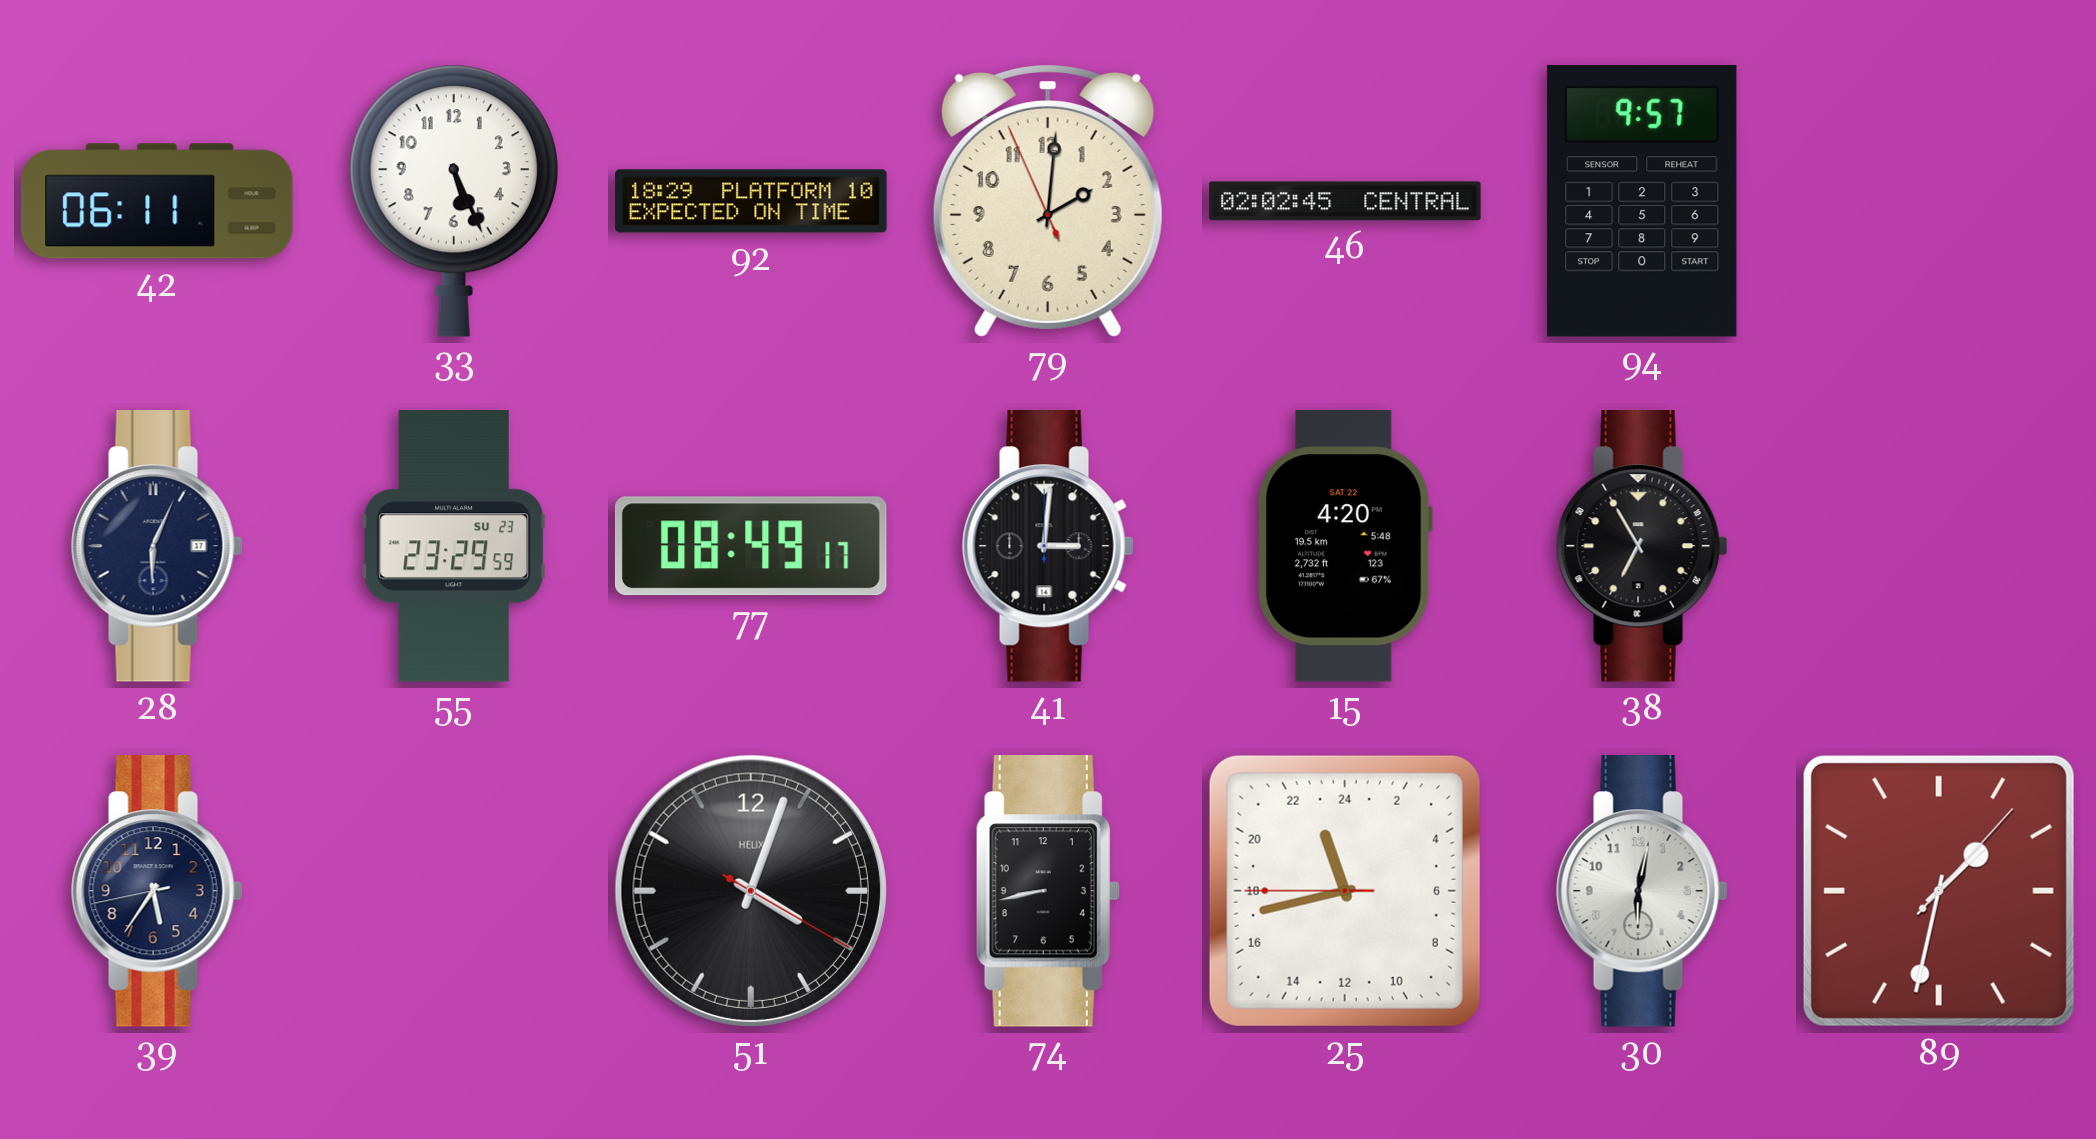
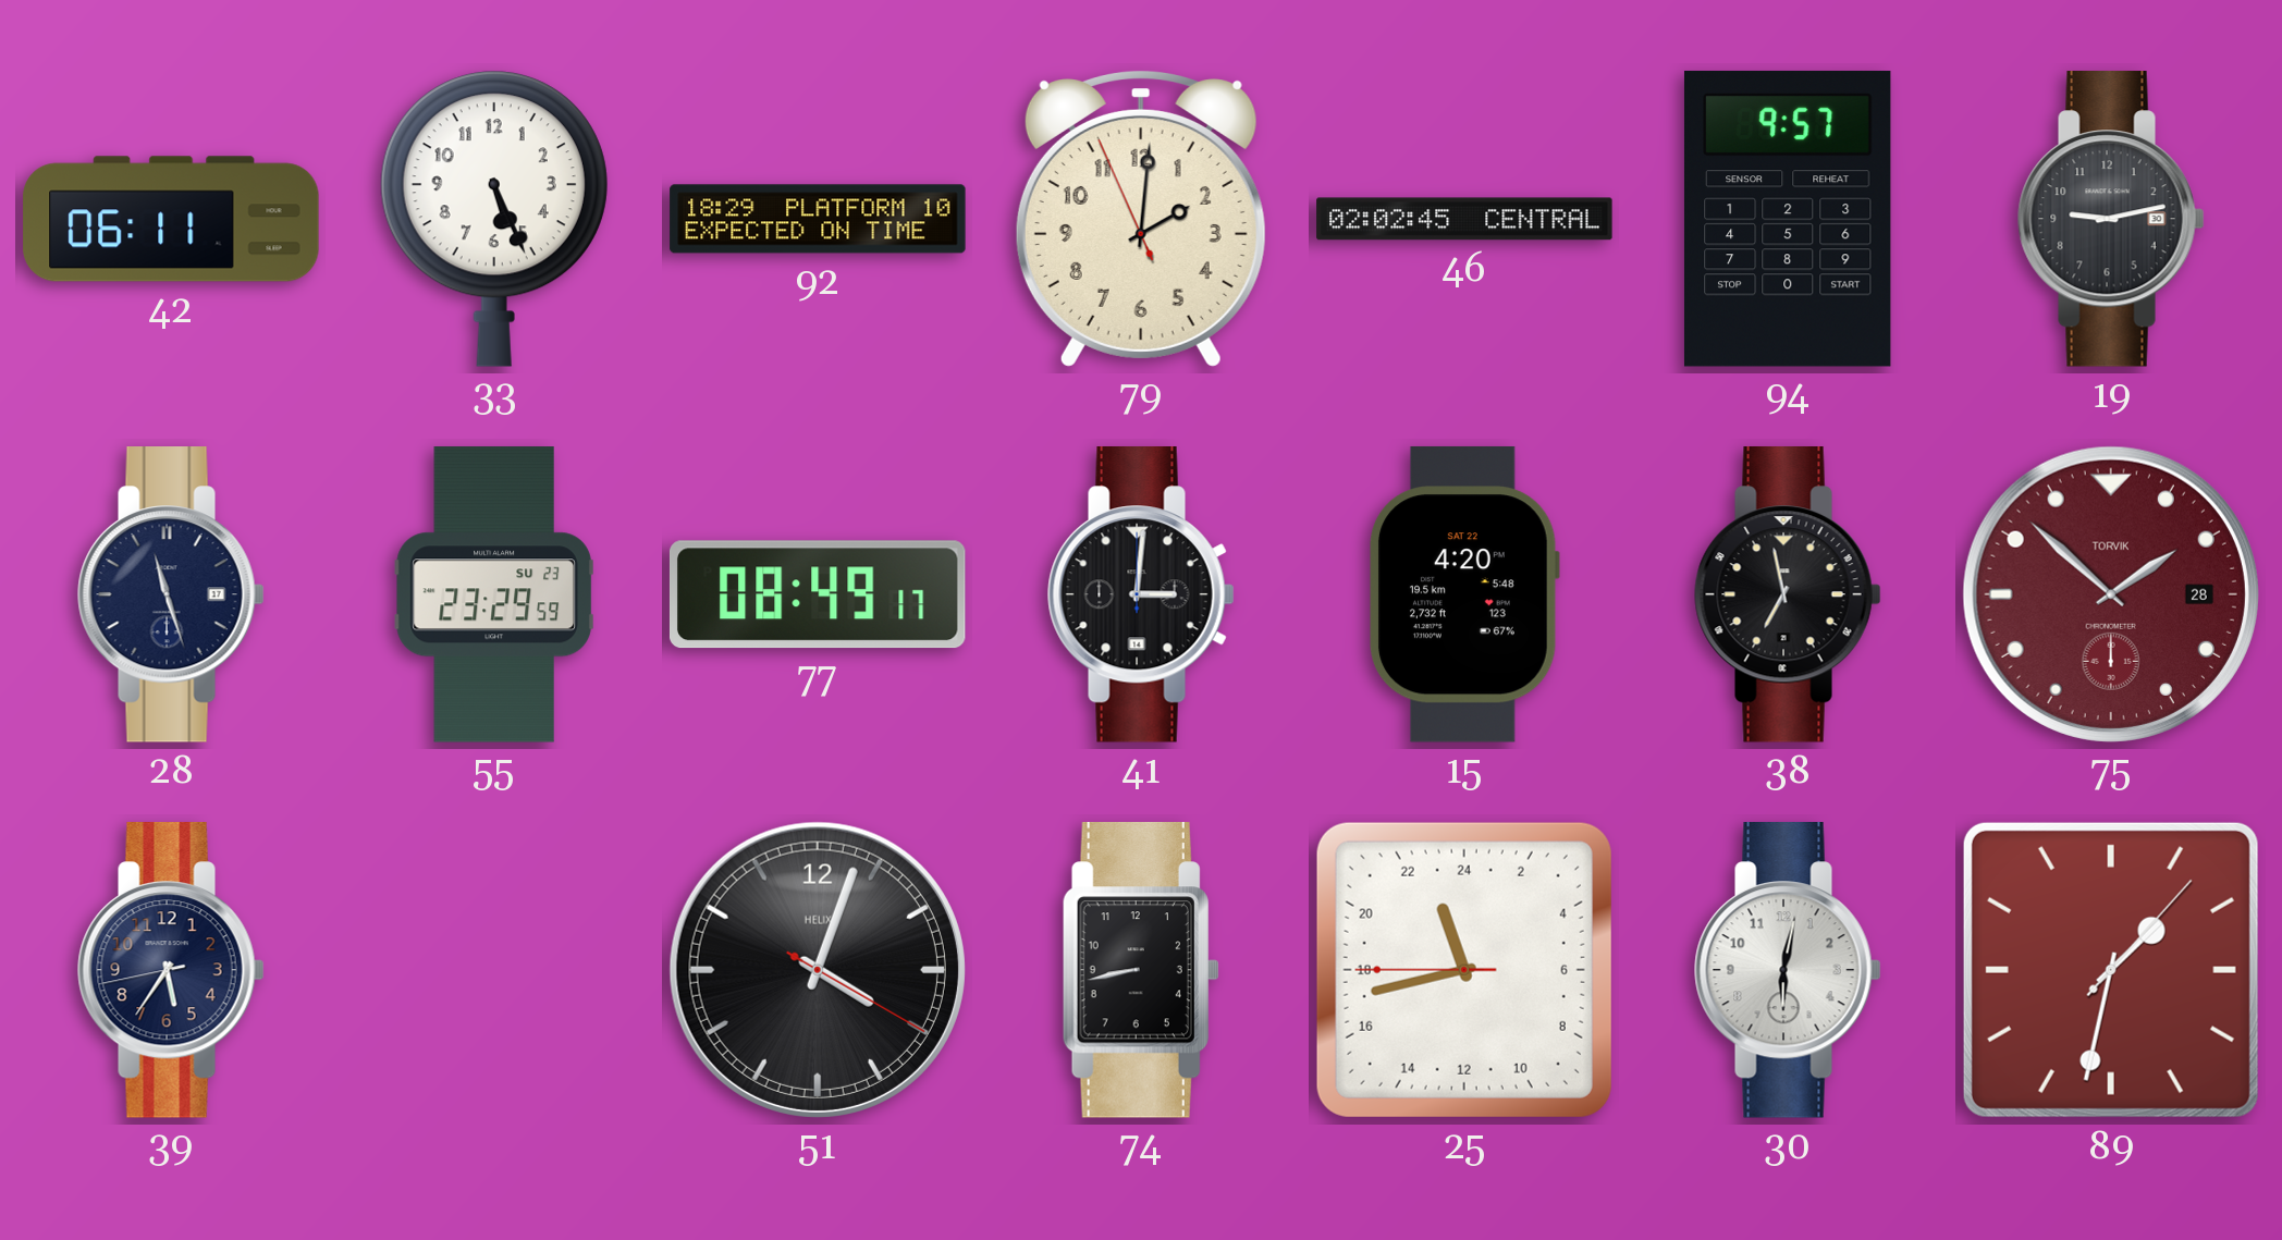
19: none -> 9:13 (2111, 220)
28: 6:04 -> 11:27 (171, 596)
38: 6:55 -> 6:58 (1788, 596)
75: none -> 1:52 (2111, 594)
